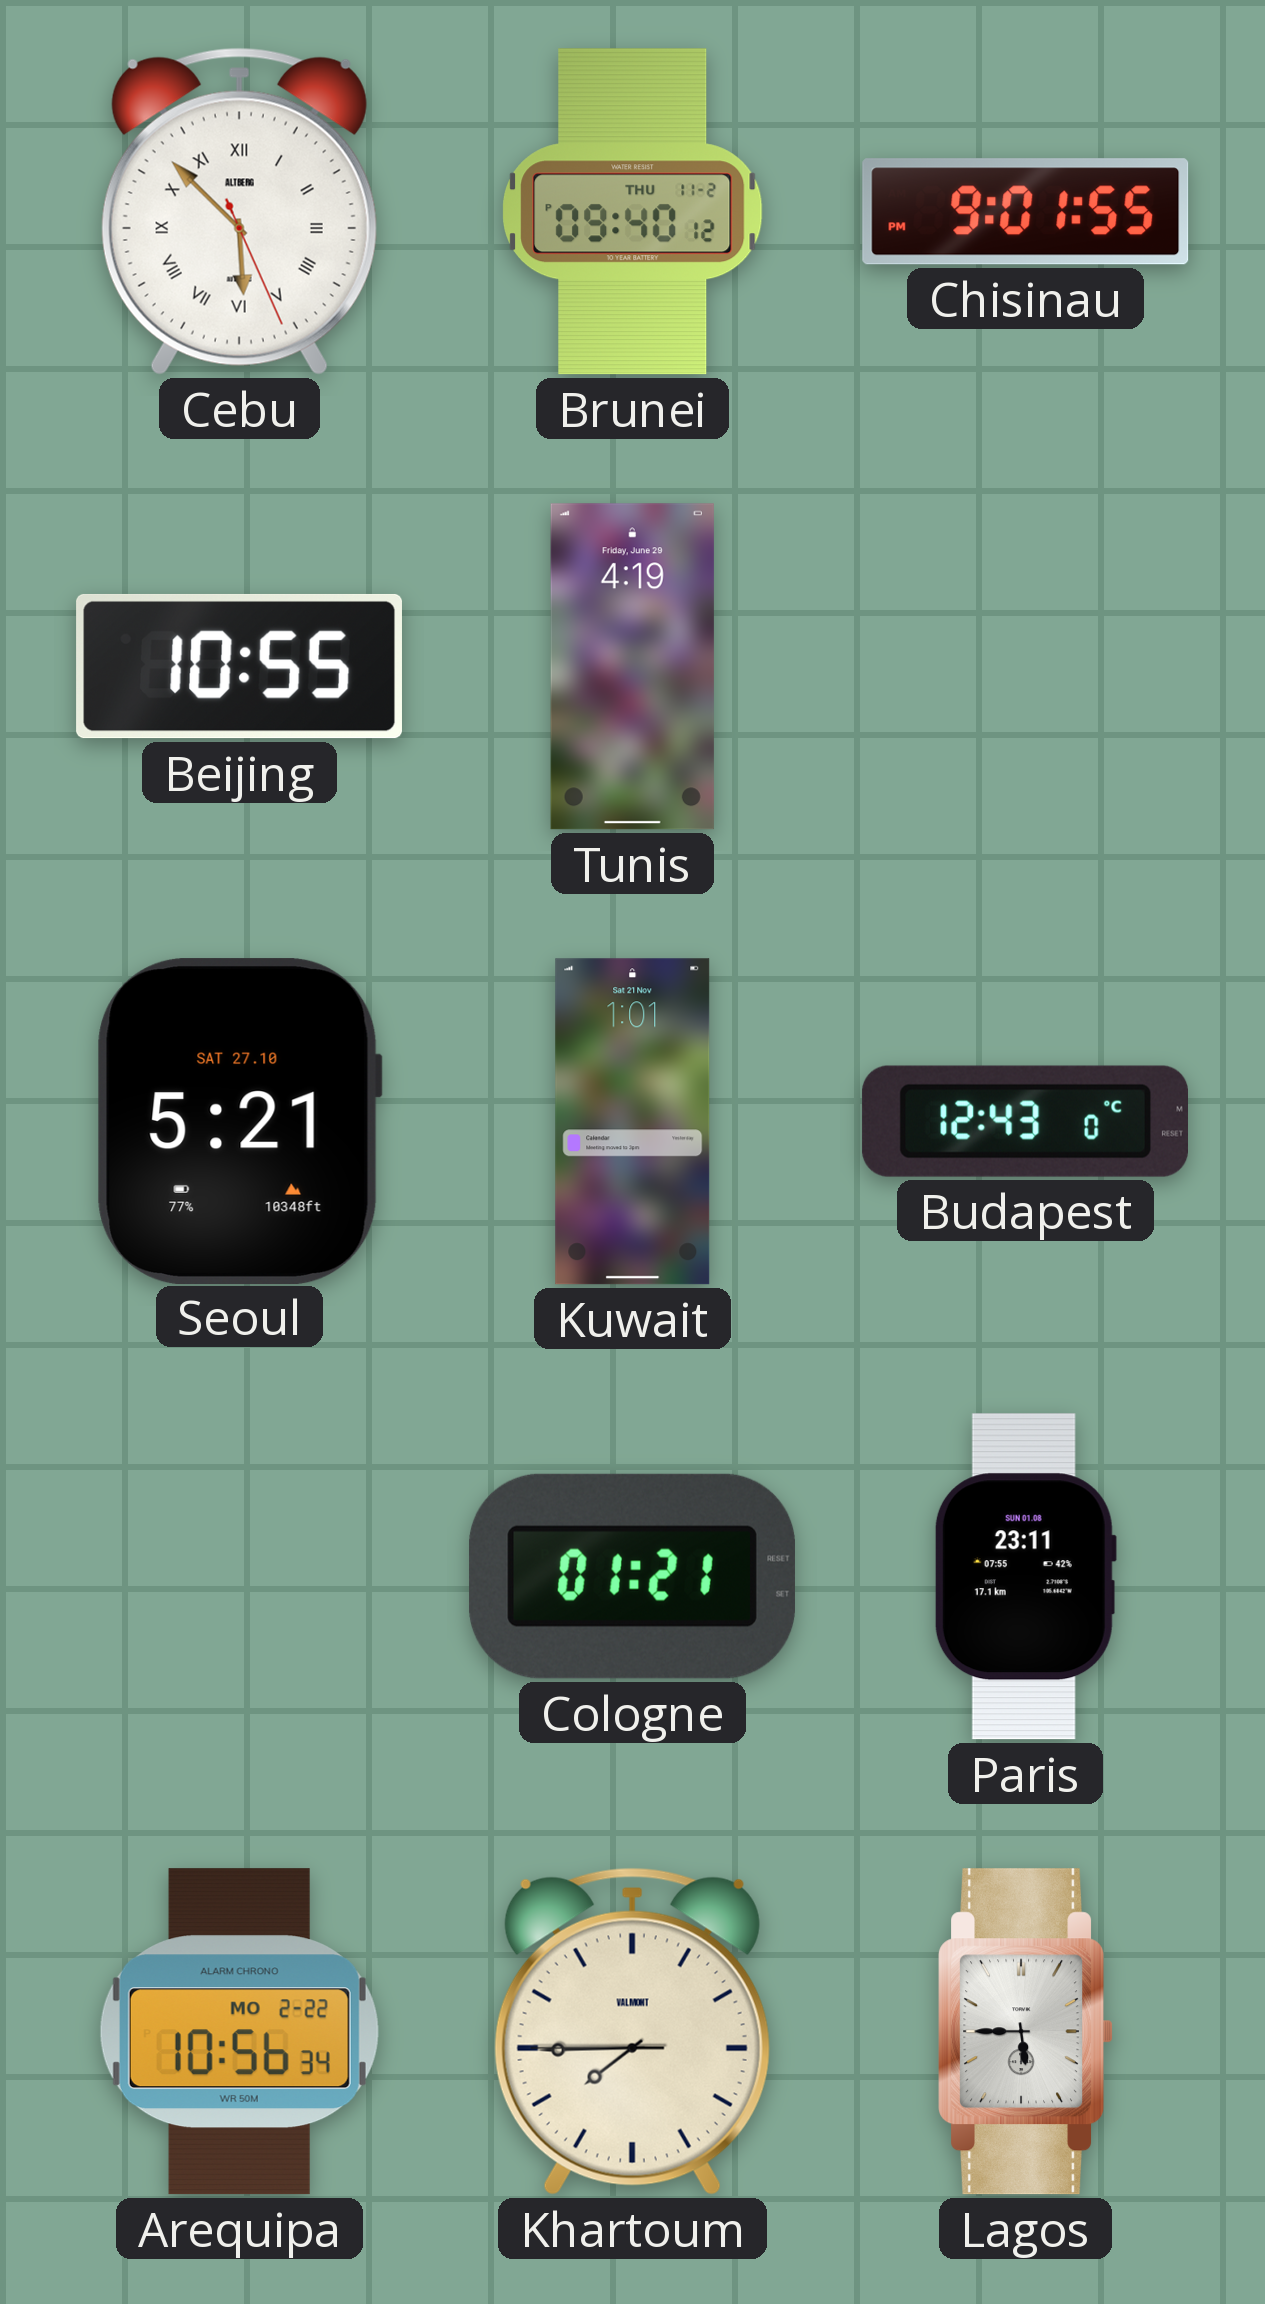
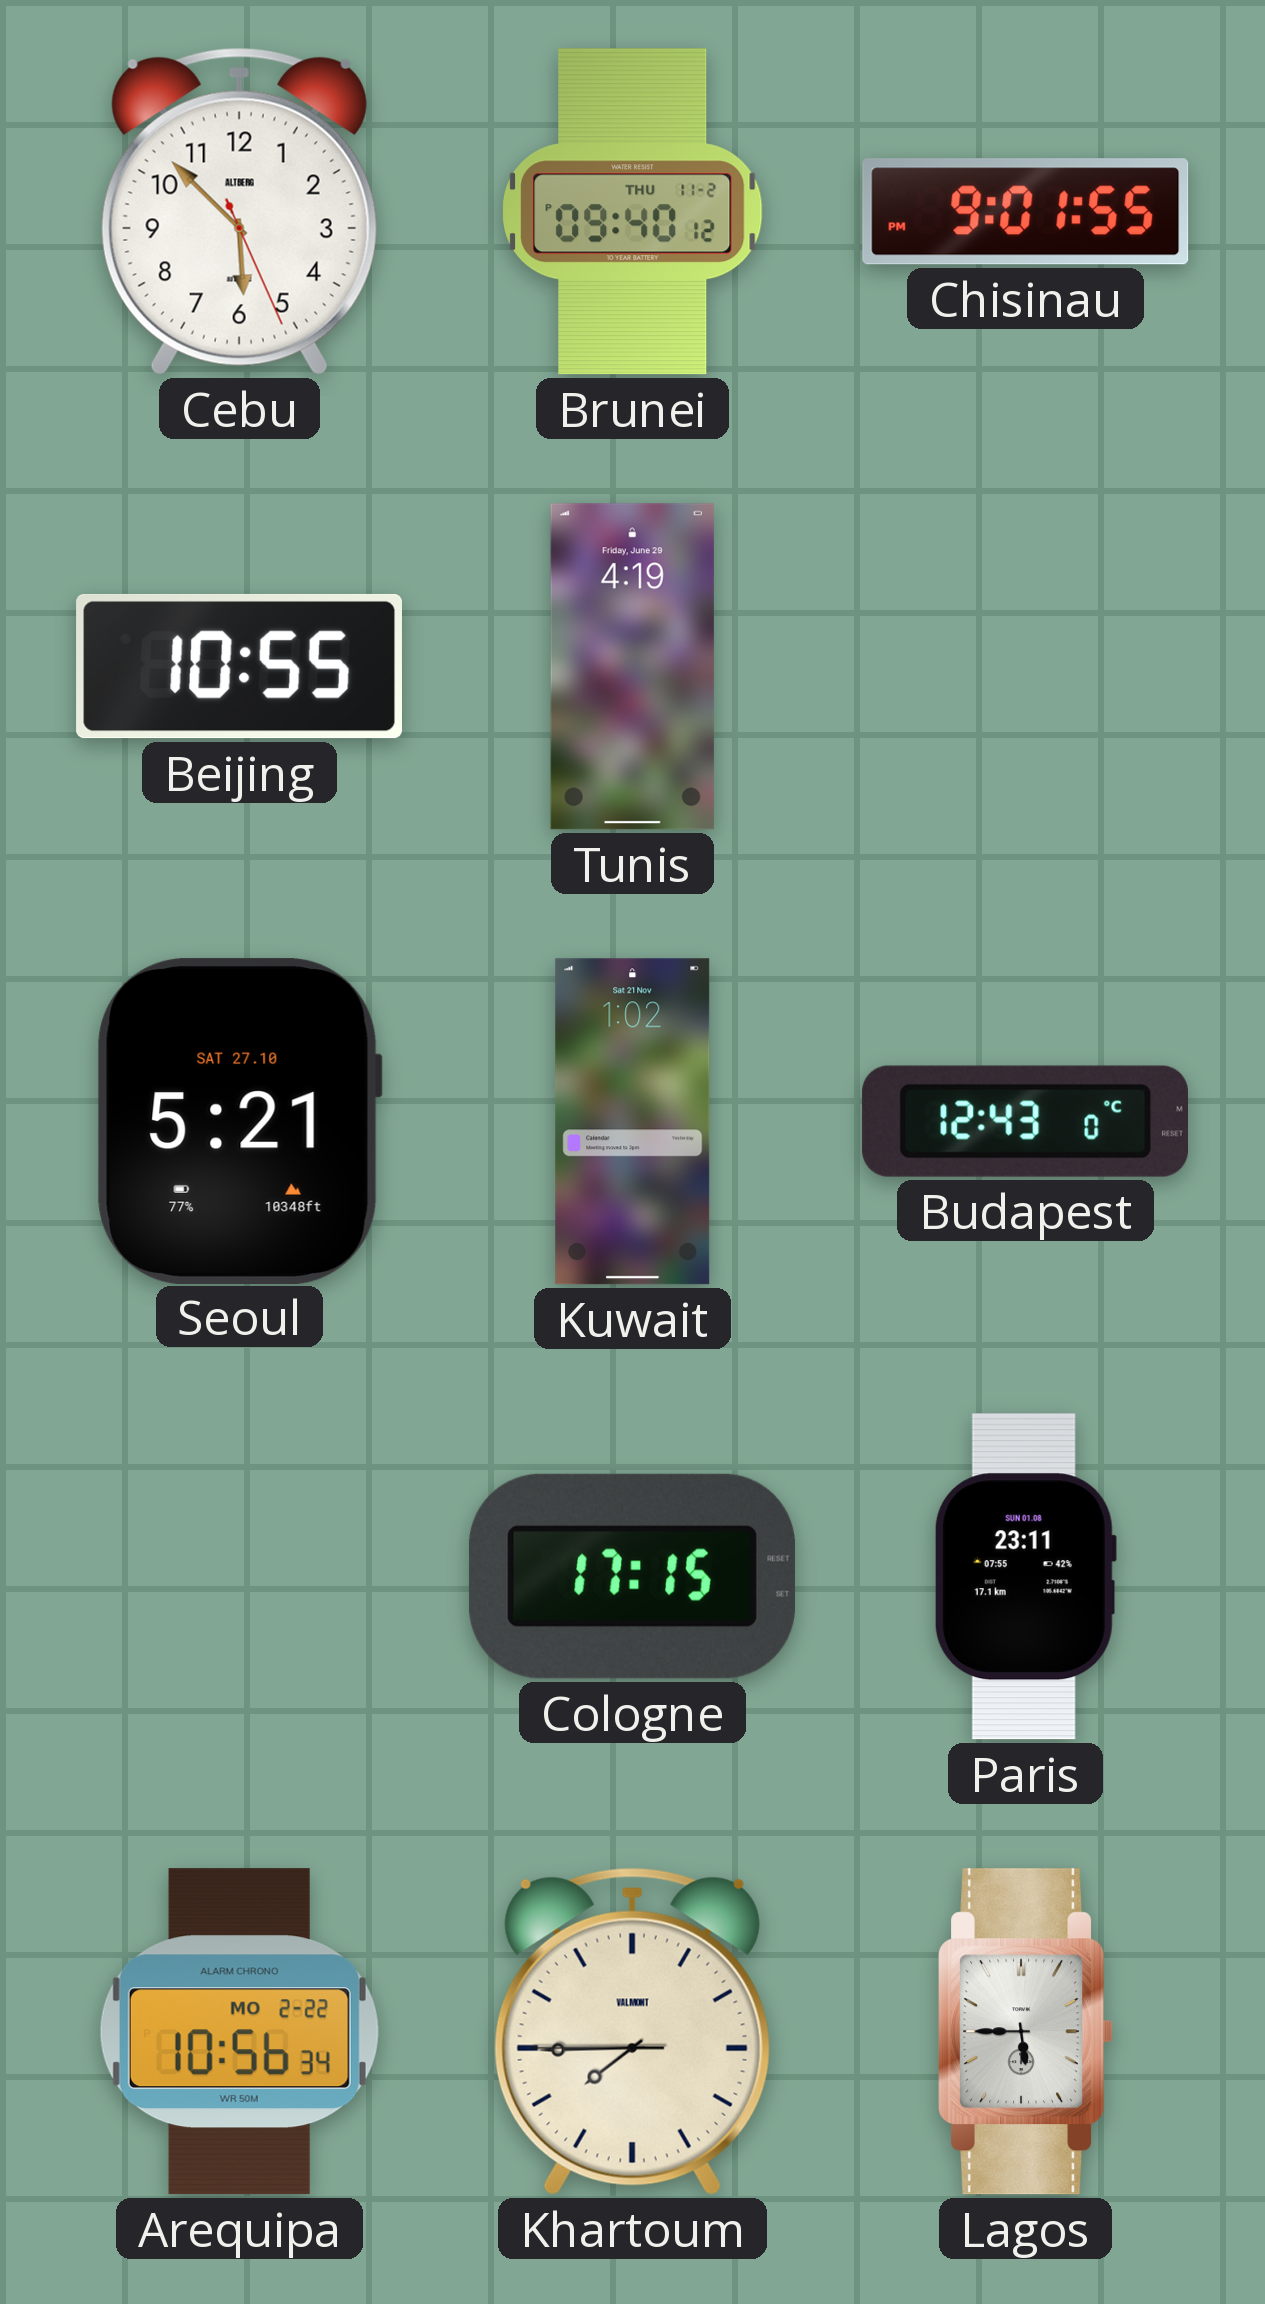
Cebu numerals: Roman -> Arabic (239, 211)
Kuwait: 1:01 -> 1:02 (633, 1122)
Cologne: 01:21 -> 17:15 (632, 1576)
